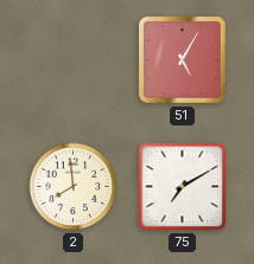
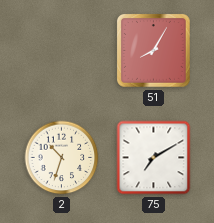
51: 5:05 -> 8:05 (154, 51)
2: 7:59 -> 10:33 (62, 158)
